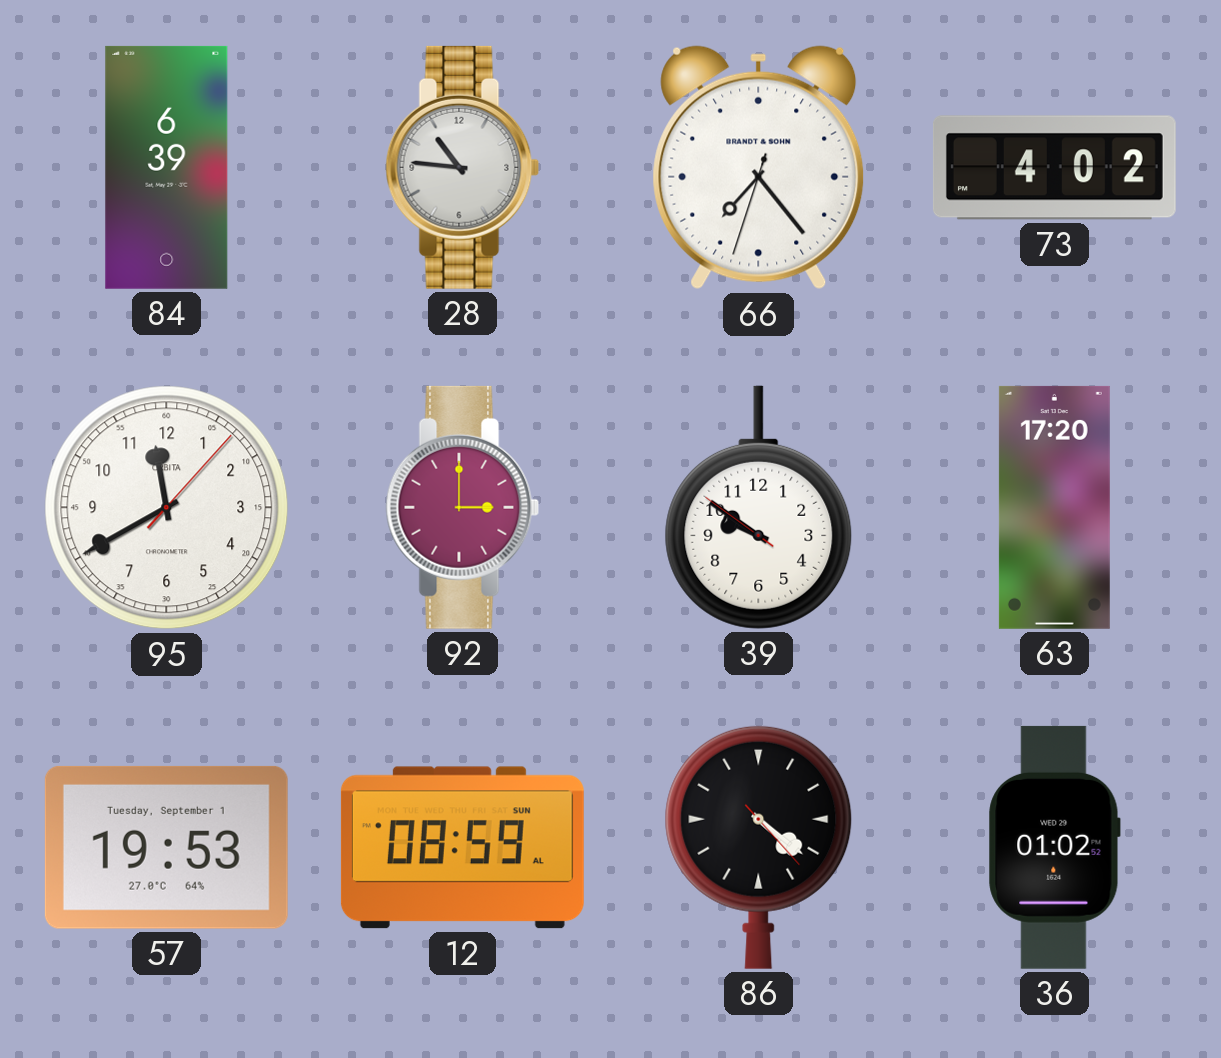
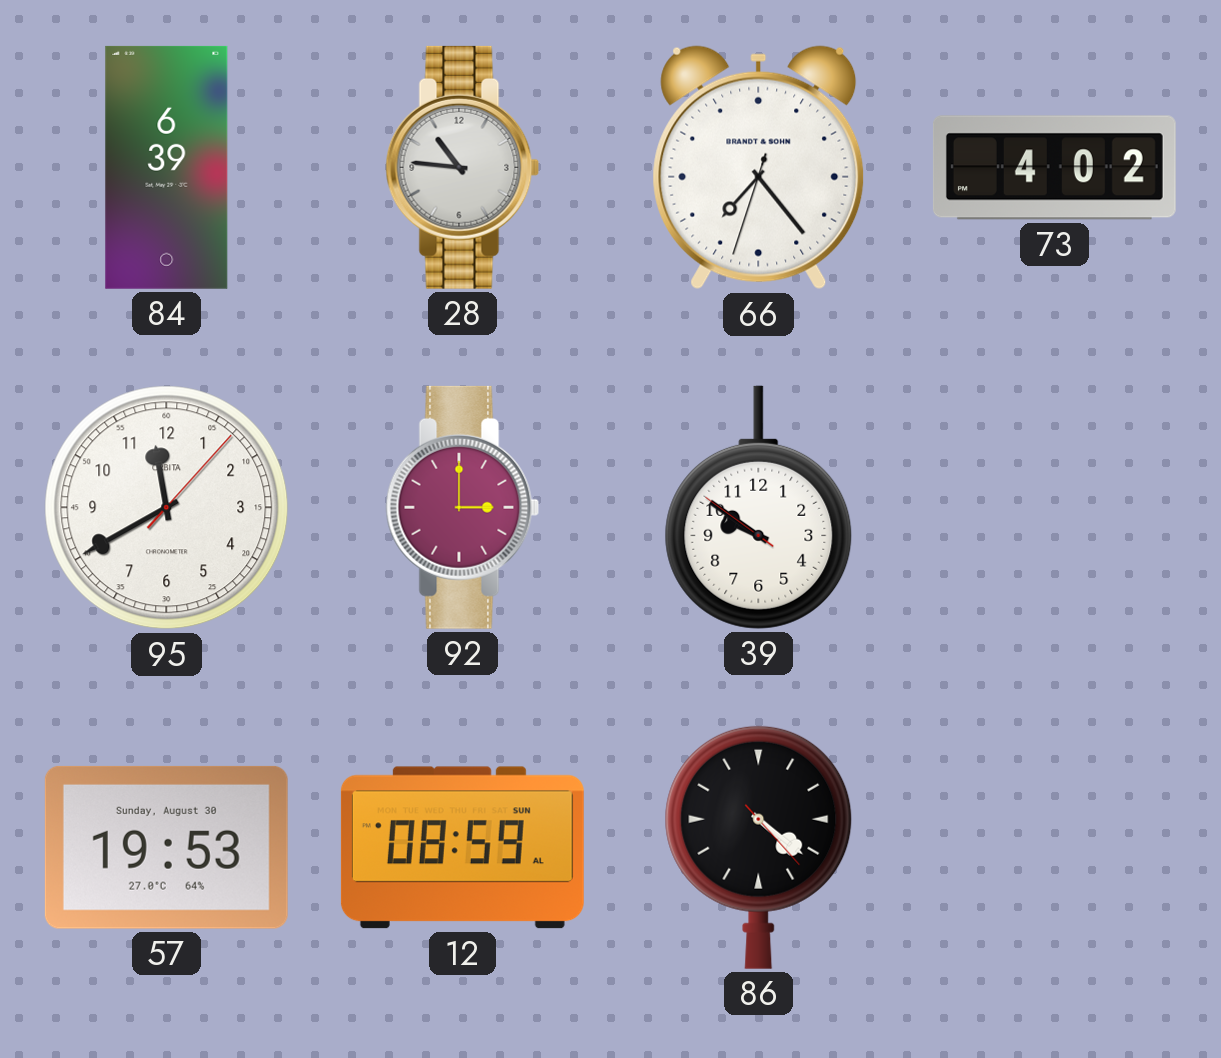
63: 17:20 -> none (1054, 507)
57 date: Tuesday, September 1 -> Sunday, August 30 (166, 847)
36: 01:02 -> none (1054, 847)
